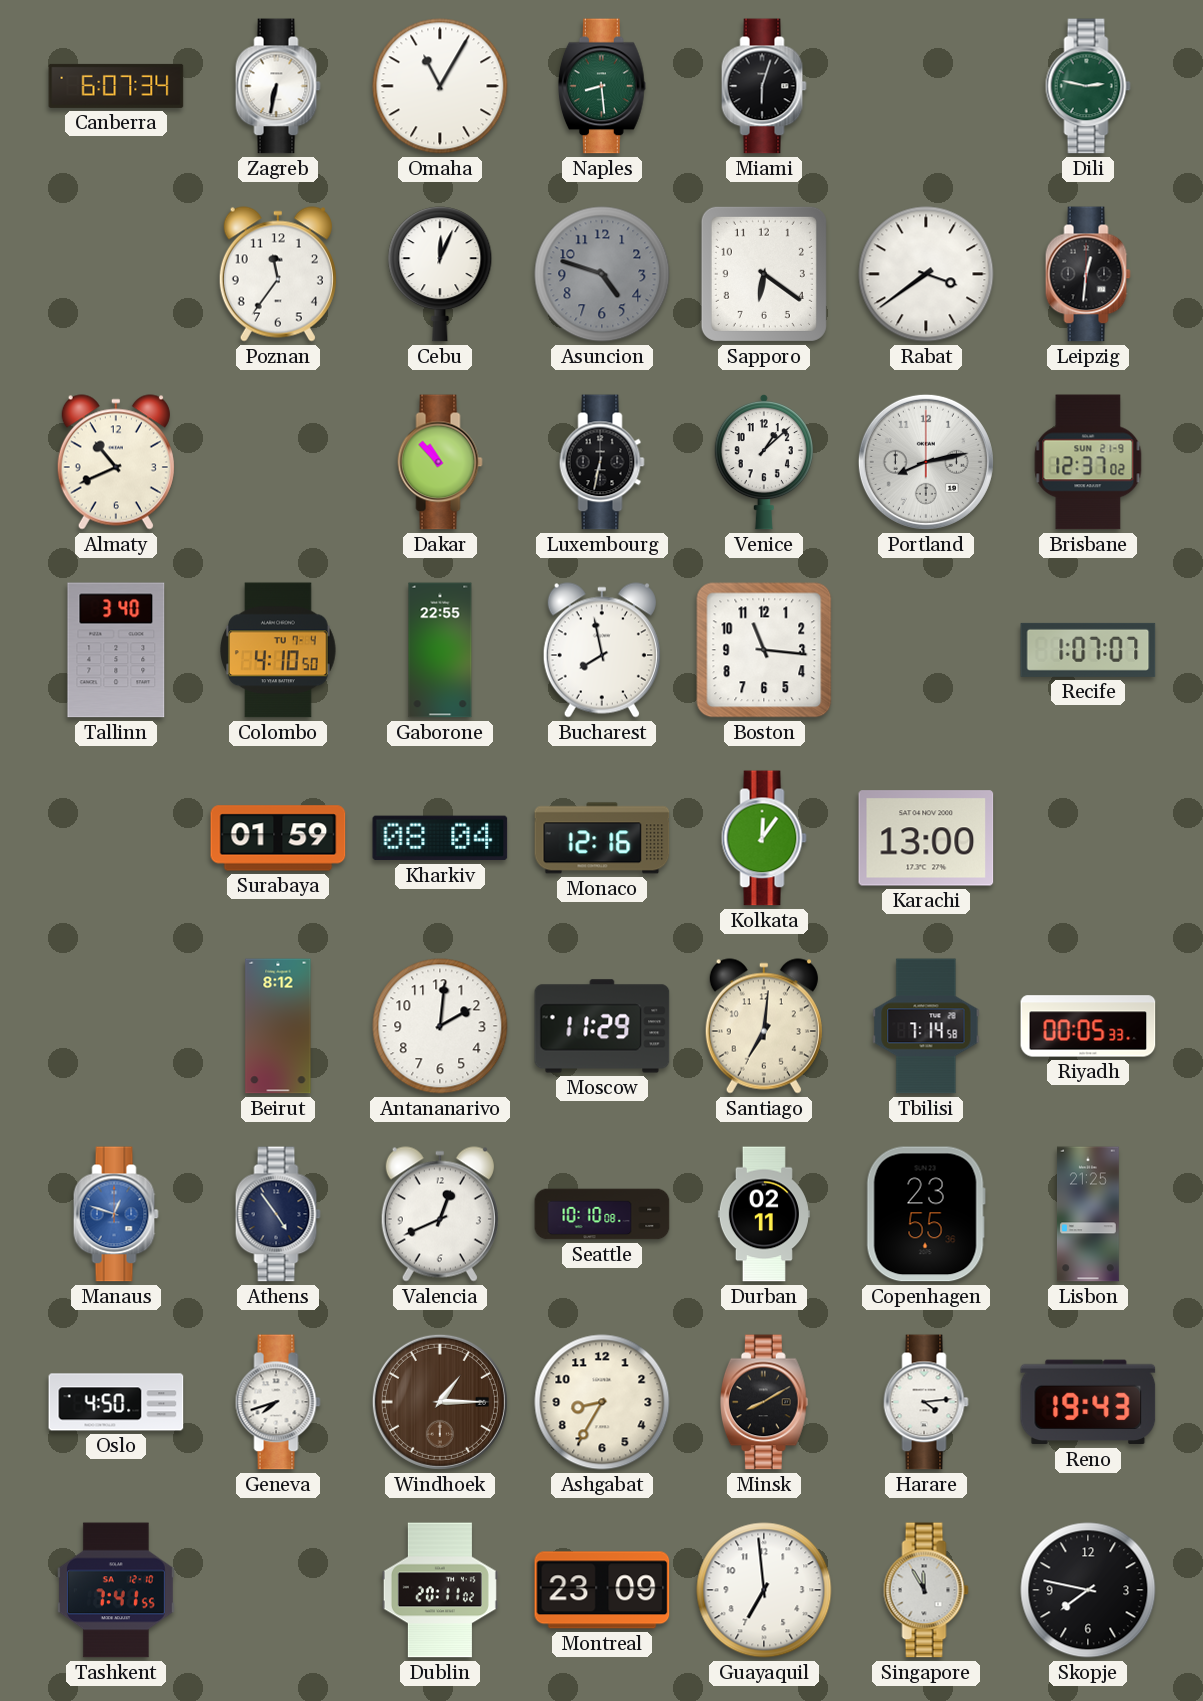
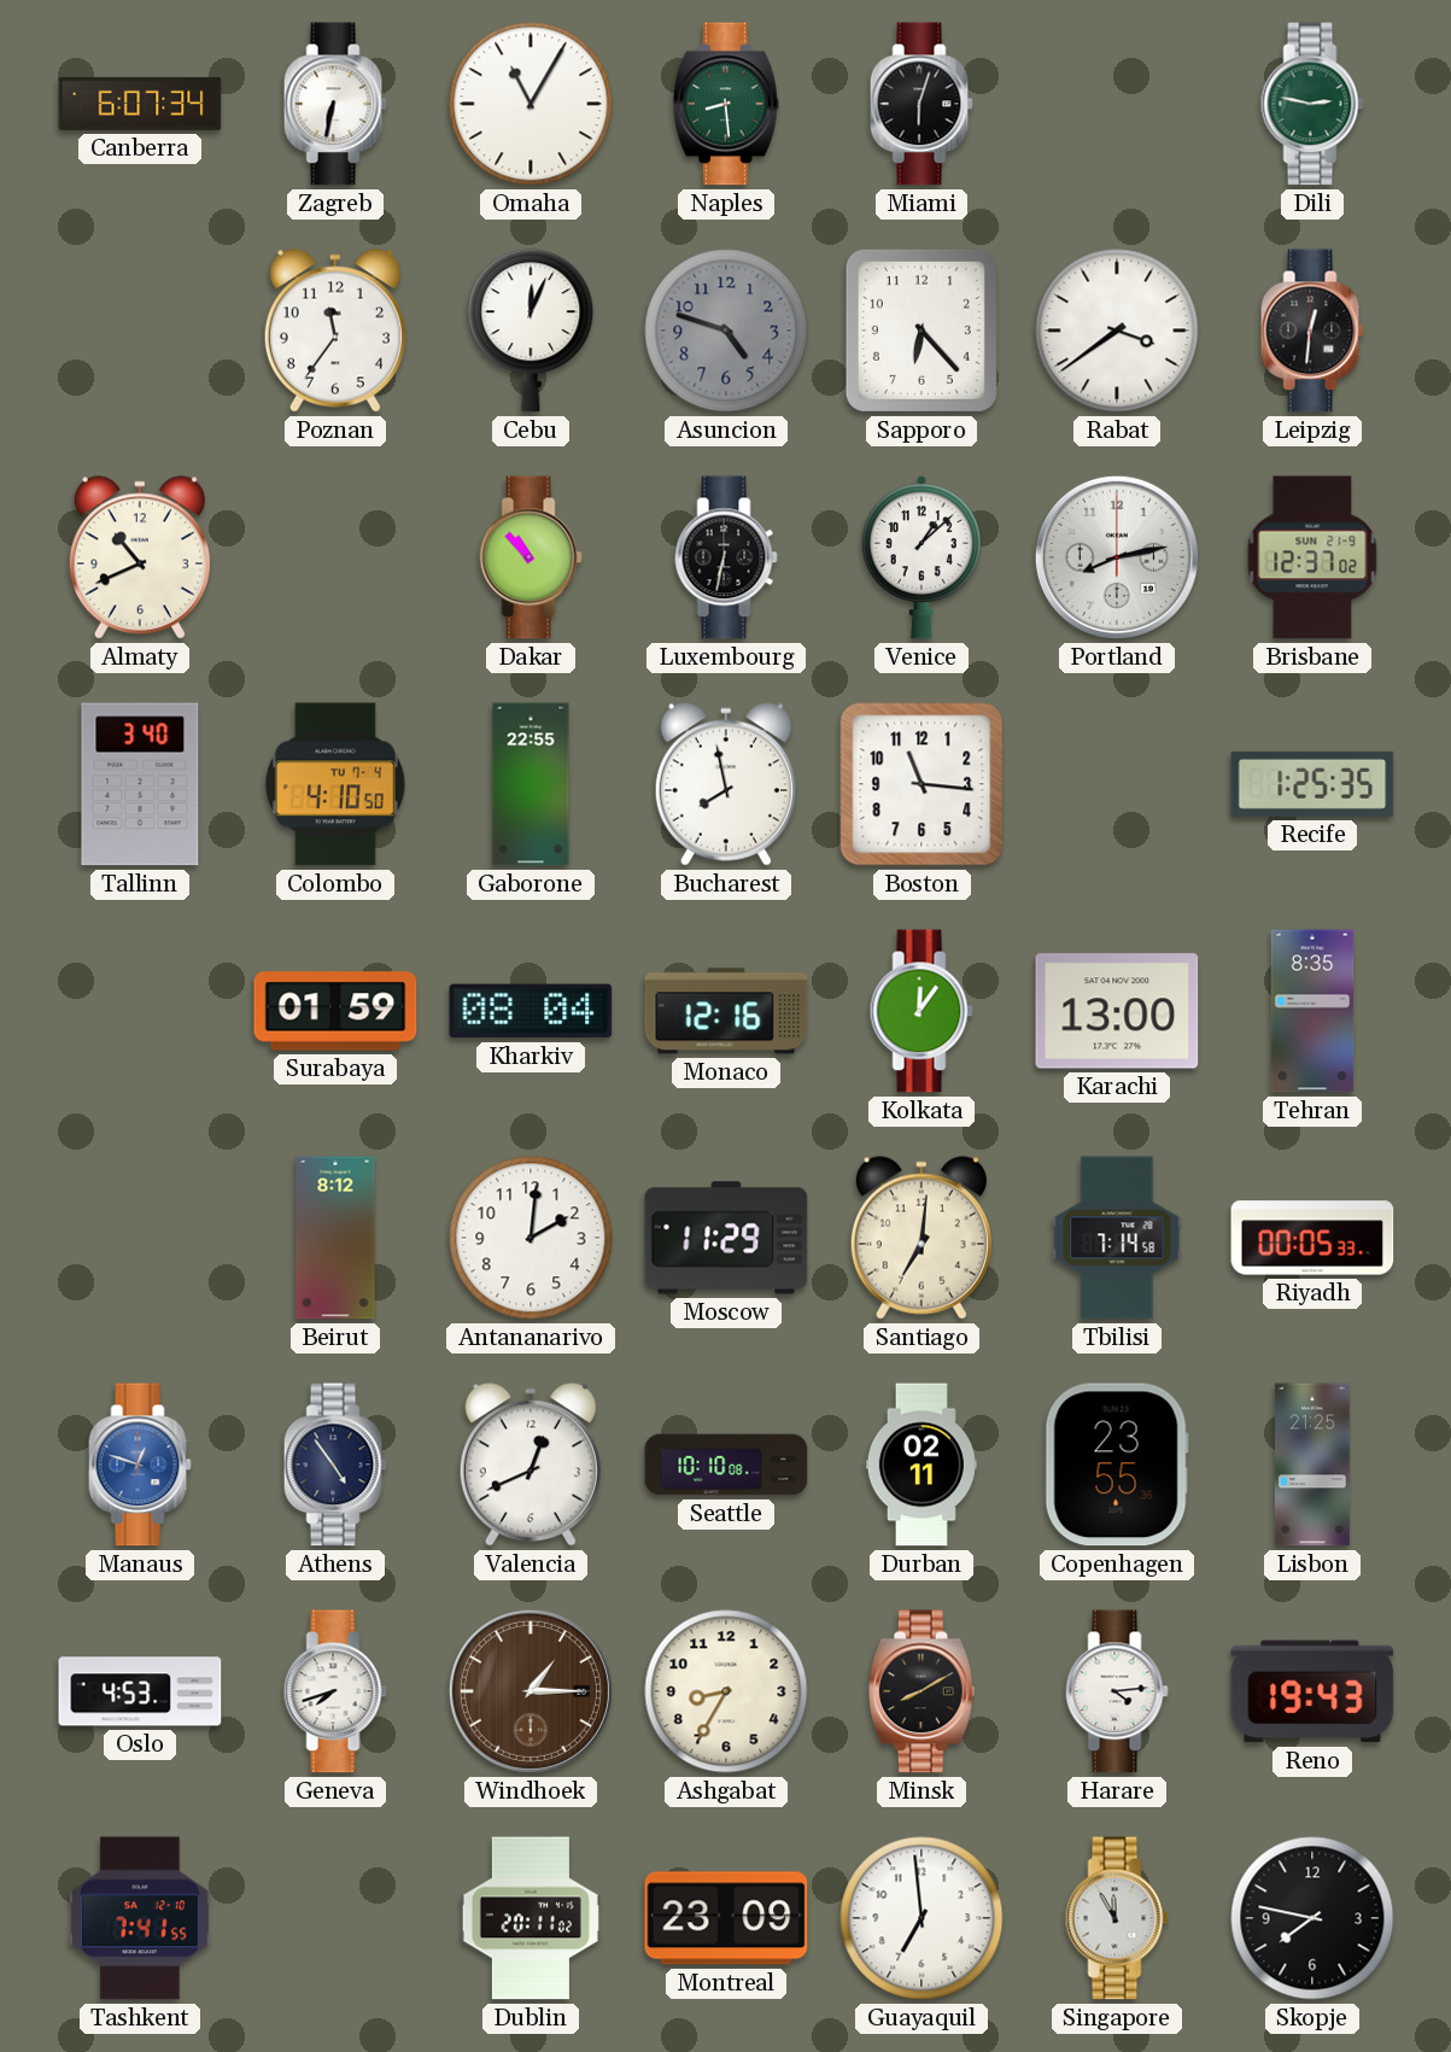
Sapporo: 6:21 -> 6:23 (921, 331)
Recife: 1:07 -> 1:25 (1312, 784)
Tehran: none -> 8:35 (1312, 1011)
Oslo: 4:50 -> 4:53 (140, 1691)
